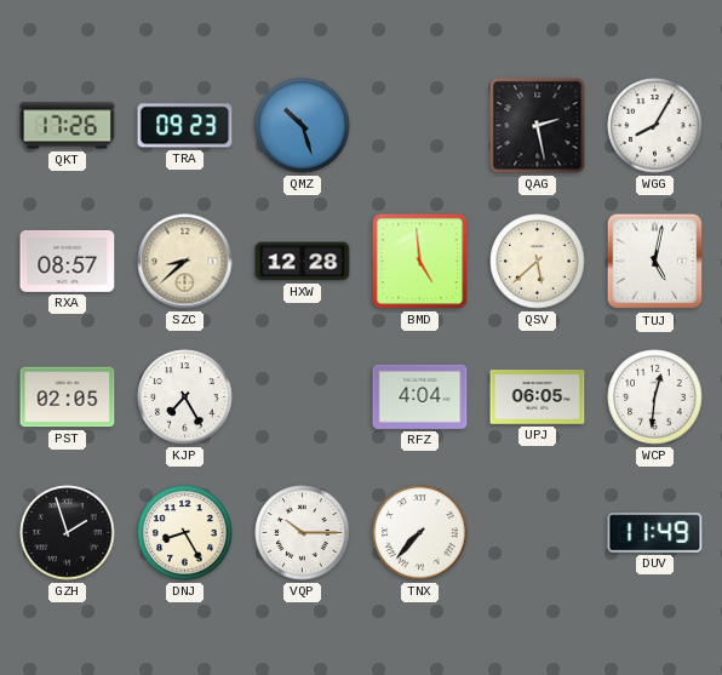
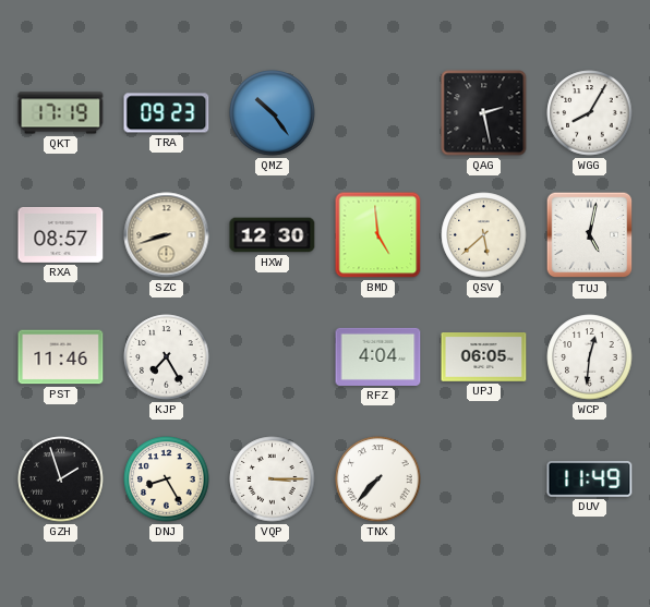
QKT: 17:26 -> 17:19 (61, 113)
QMZ: 10:27 -> 10:24 (273, 113)
SZC: 8:38 -> 8:42 (167, 235)
HXW: 12:28 -> 12:30 (273, 235)
PST: 02:05 -> 11:46 (61, 357)
VQP: 10:15 -> 3:15 (273, 479)
